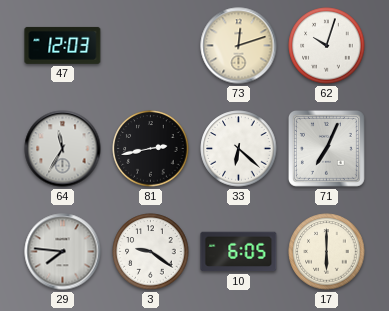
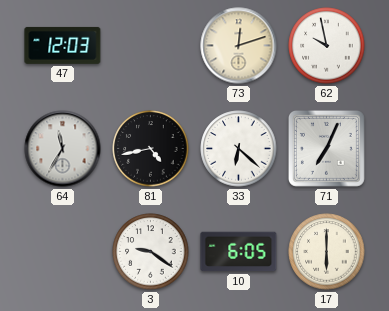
62: 10:03 -> 9:58 (327, 46)
81: 2:43 -> 4:43 (151, 149)
29: 7:46 -> none (63, 252)
